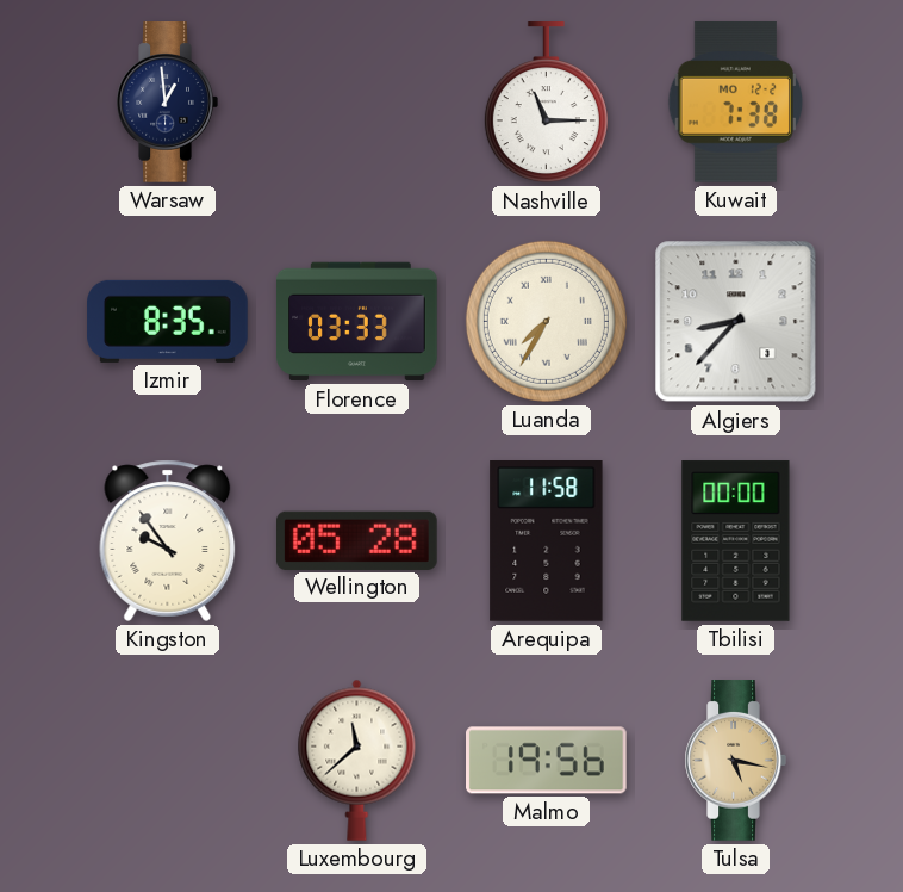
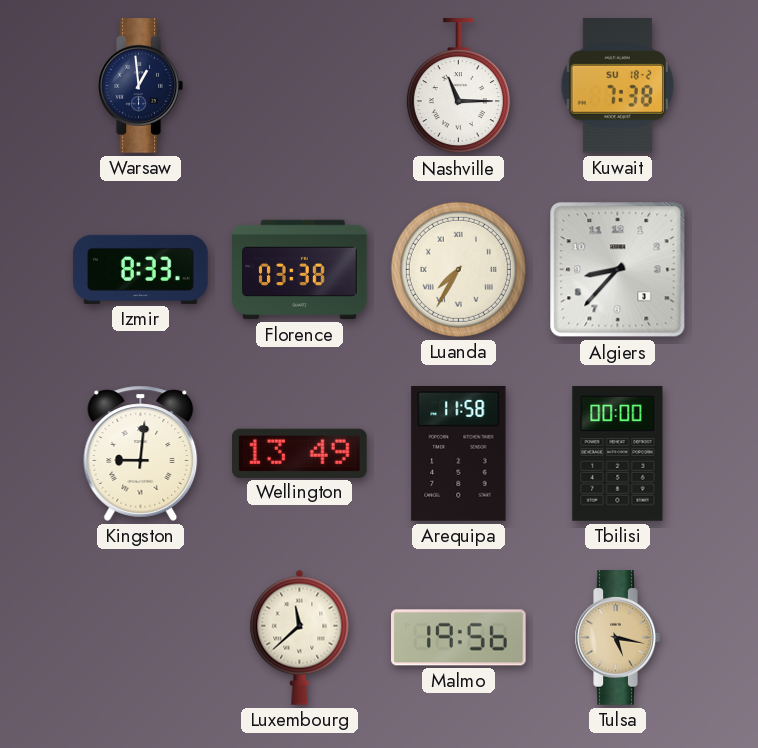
Kuwait date: MO 12-2 -> SU 18-2 (618, 86)
Izmir: 8:35 -> 8:33 (141, 269)
Florence: 03:33 -> 03:38 (300, 270)
Kingston: 9:54 -> 9:01 (141, 453)
Wellington: 05:28 -> 13:49 (300, 453)
